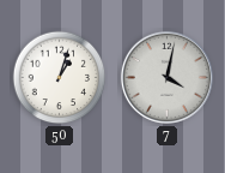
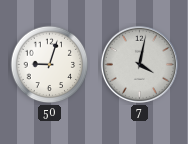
50: 1:03 -> 9:03 (50, 65)
